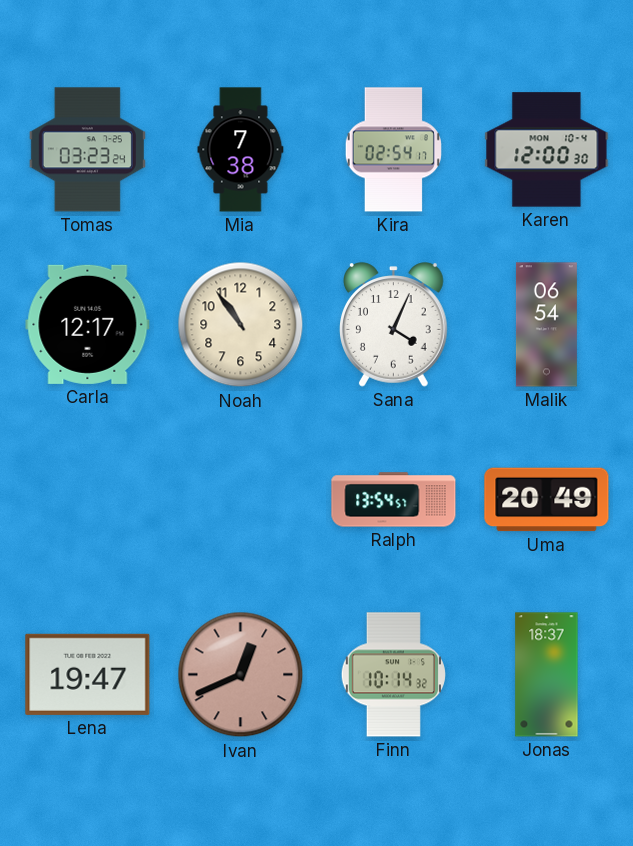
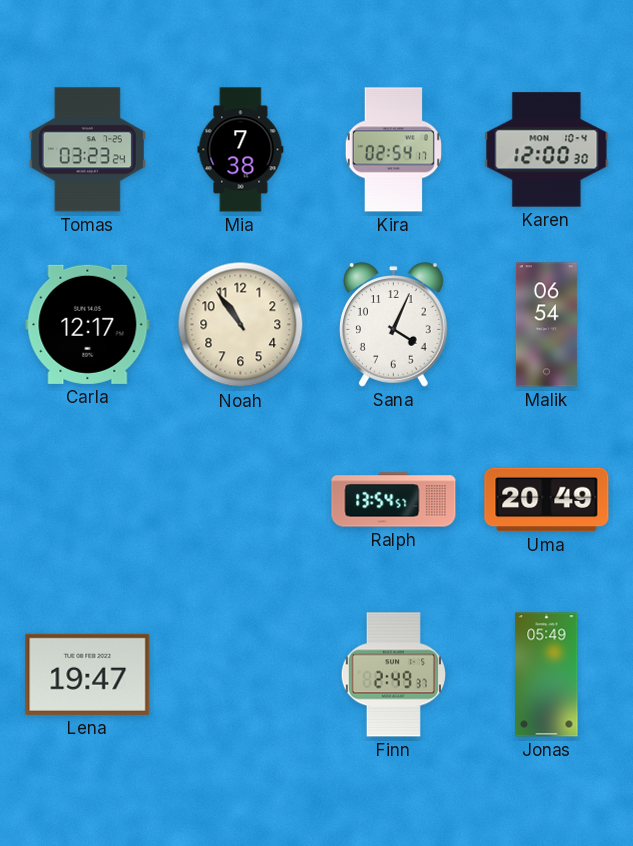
Ivan: 12:41 -> none (241, 675)
Finn: 10:14 -> 2:49 (393, 675)
Jonas: 18:37 -> 05:49 (547, 675)
